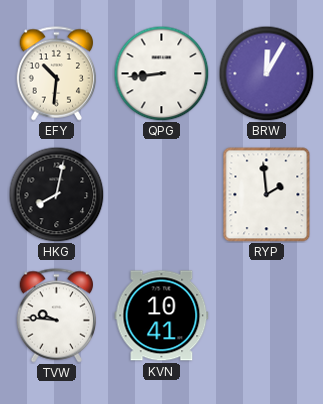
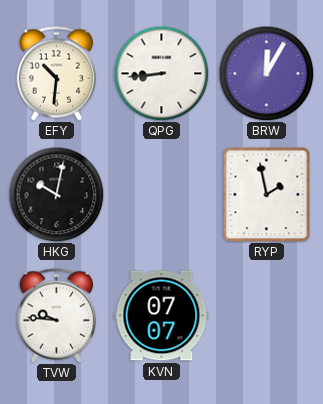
HKG: 8:02 -> 10:02 (56, 194)
RYP: 1:59 -> 1:58 (267, 195)
KVN: 10:41 -> 07:07 (162, 316)
